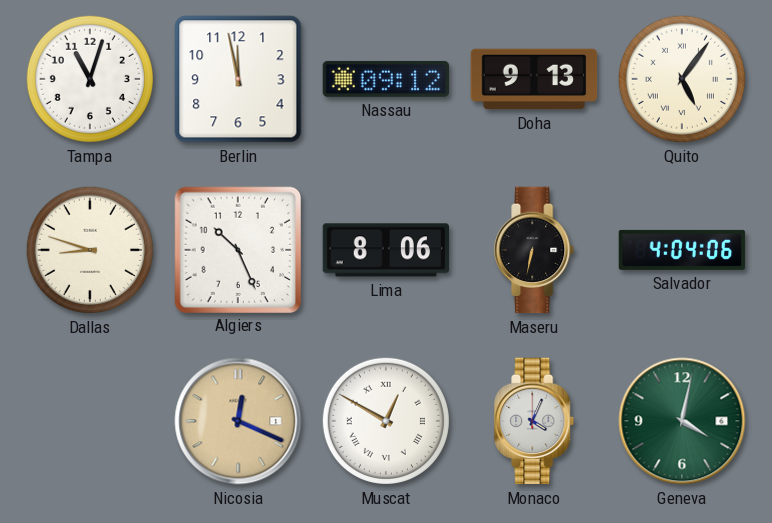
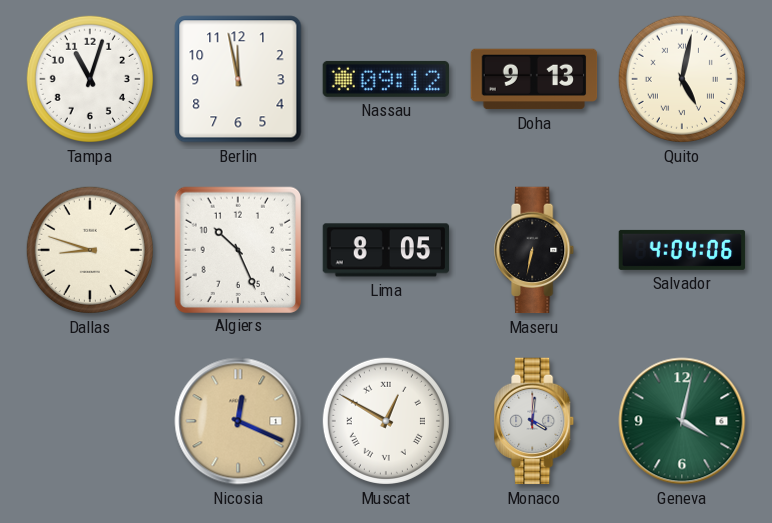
Quito: 5:06 -> 5:02 (682, 79)
Lima: 8:06 -> 8:05 (386, 250)
Monaco: 4:04 -> 4:01 (535, 421)
